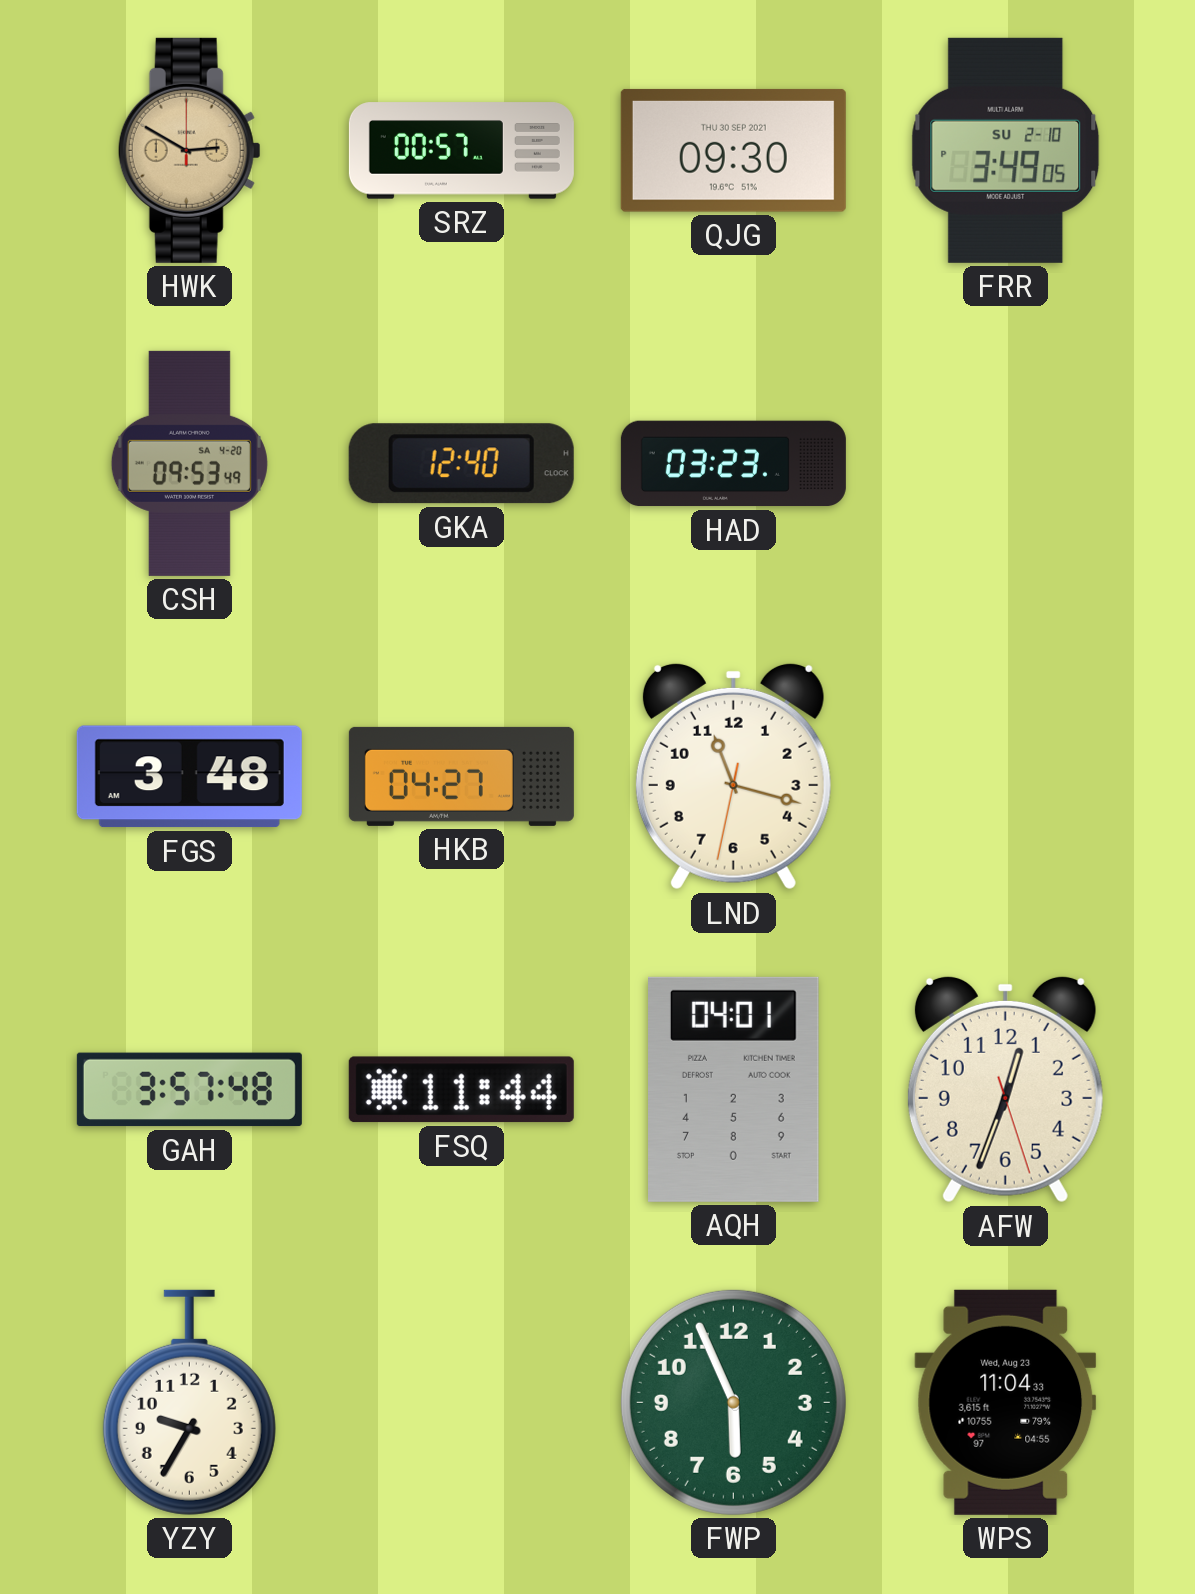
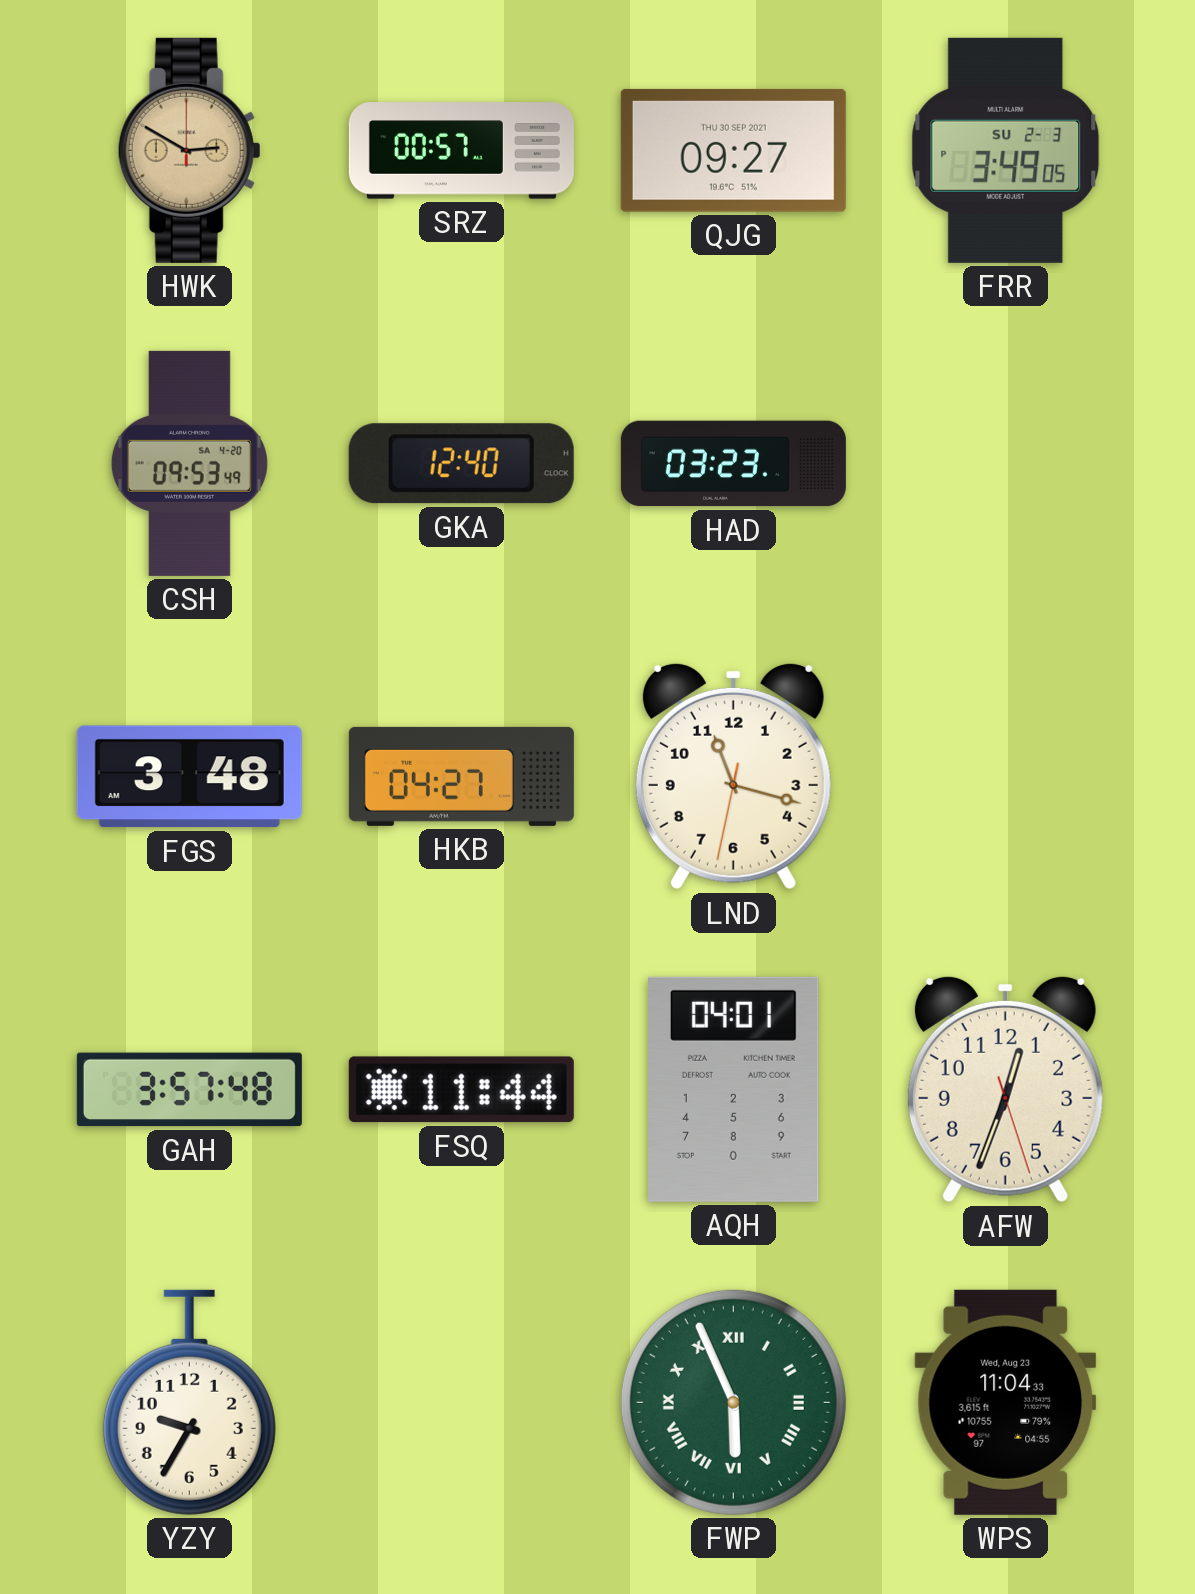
QJG: 09:30 -> 09:27 (733, 150)
FRR date: SU 2-10 -> SU 2-3 (1006, 150)
FWP numerals: Arabic -> Roman (733, 1402)
